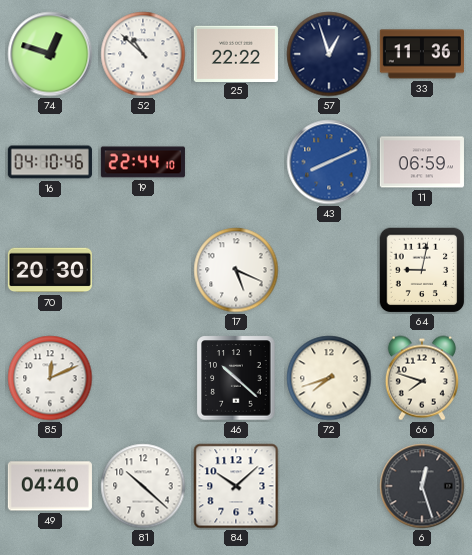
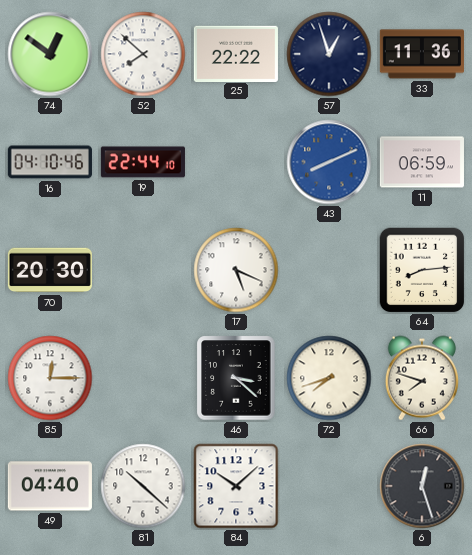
74: 12:48 -> 12:51 (50, 54)
52: 10:52 -> 7:52 (143, 54)
64: 9:02 -> 8:14 (422, 270)
85: 12:11 -> 12:15 (50, 378)
46: 10:22 -> 3:22 (236, 378)
